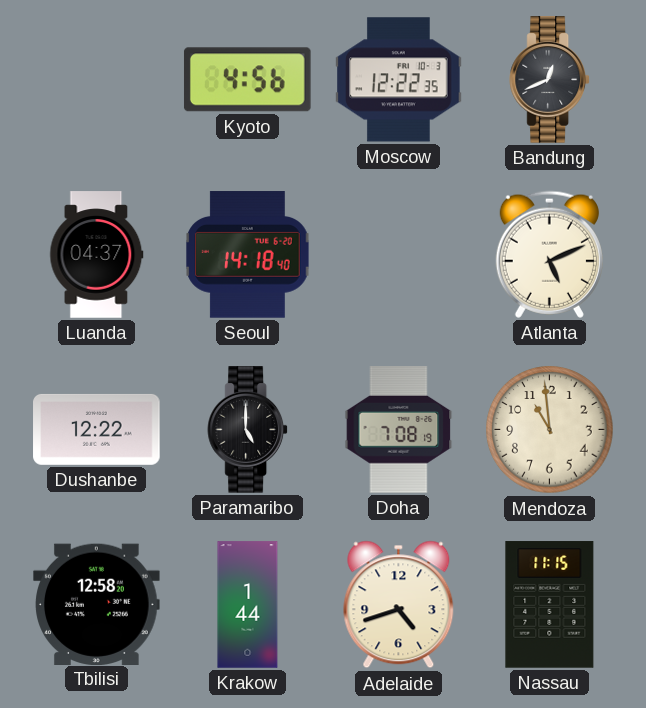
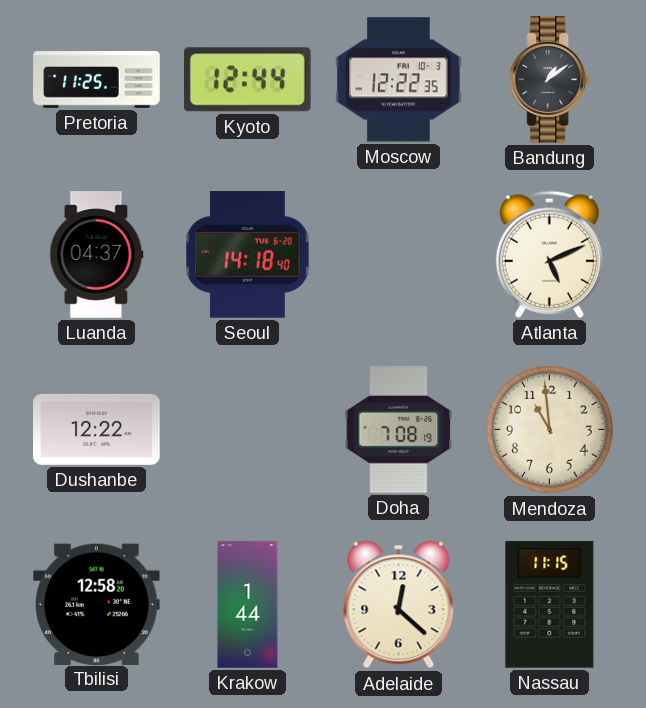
Pretoria: none -> 11:25 (97, 80)
Kyoto: 4:56 -> 12:44 (247, 80)
Bandung: 12:41 -> 1:09 (550, 80)
Paramaribo: 5:00 -> none (248, 430)
Adelaide: 4:42 -> 12:22 (399, 605)
